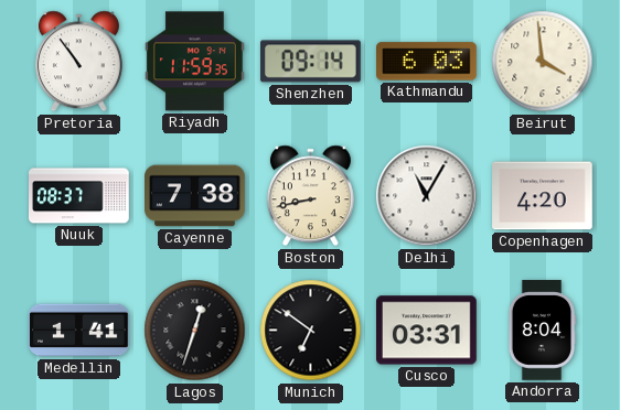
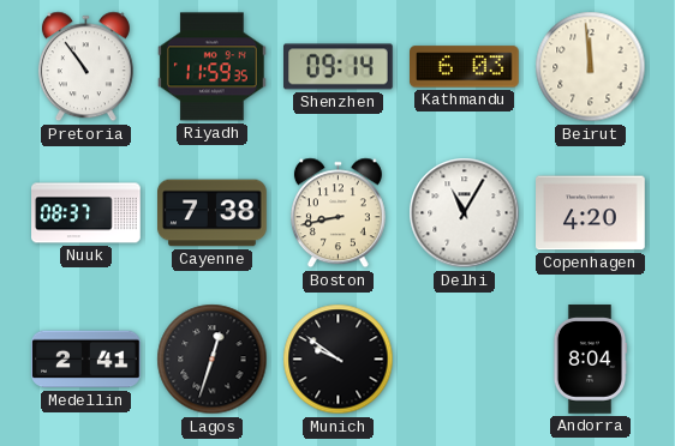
Beirut: 3:59 -> 11:59 (591, 67)
Medellin: 1:41 -> 2:41 (86, 360)
Munich: 6:51 -> 9:51 (339, 360)
Cusco: 03:31 -> none (427, 331)
